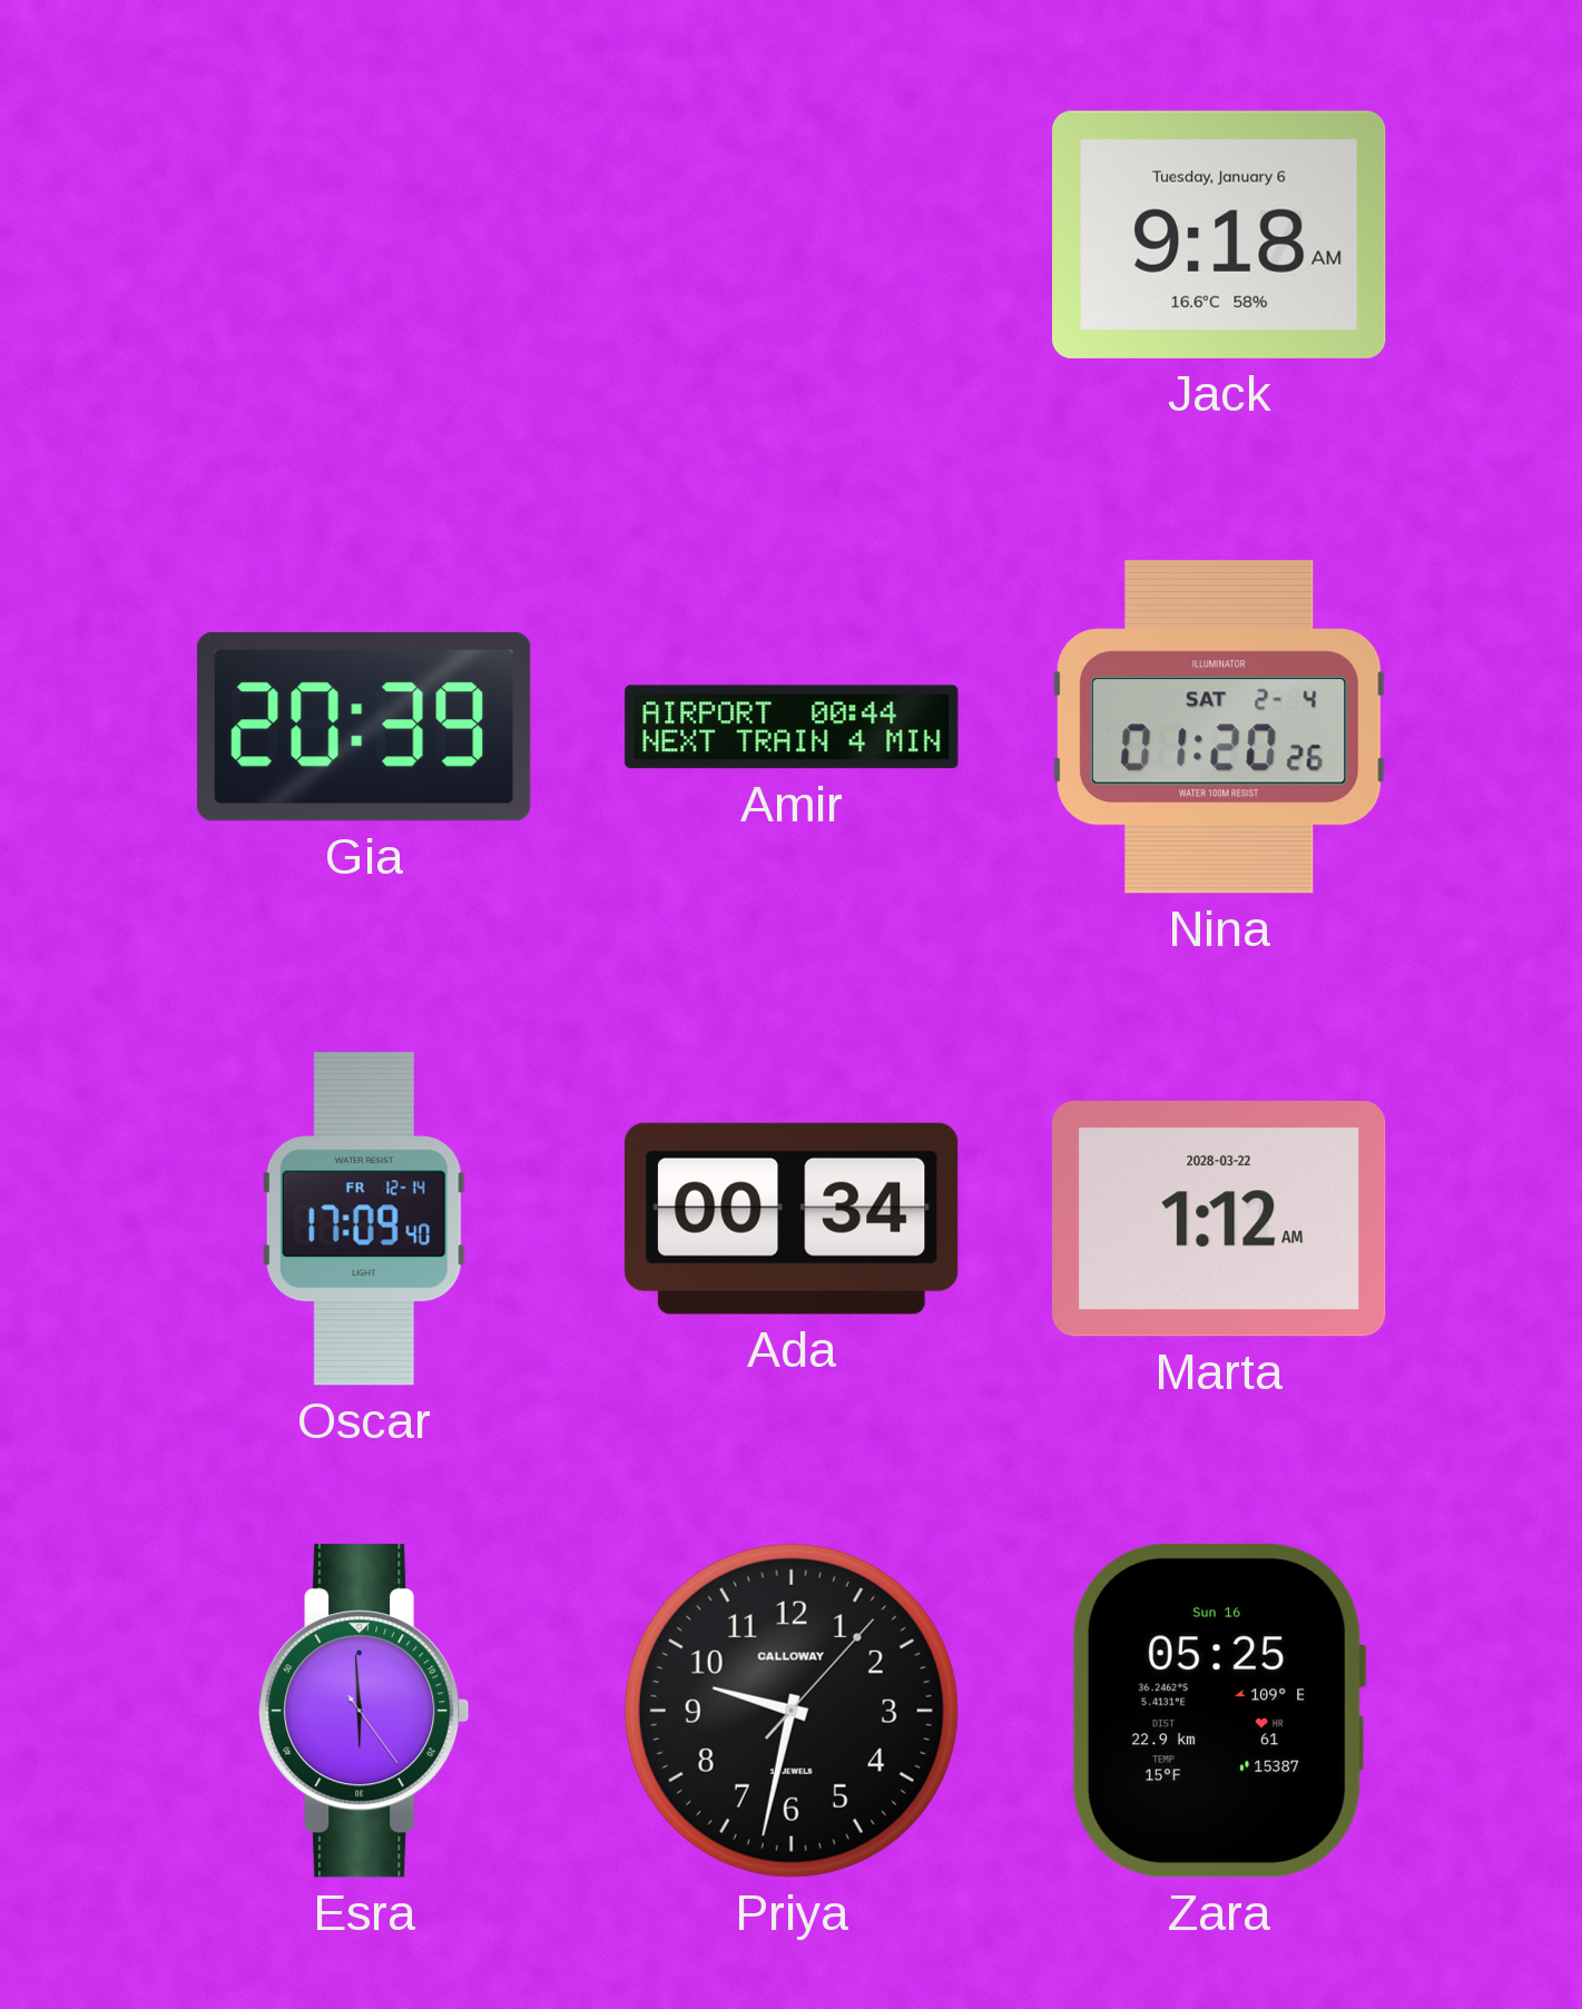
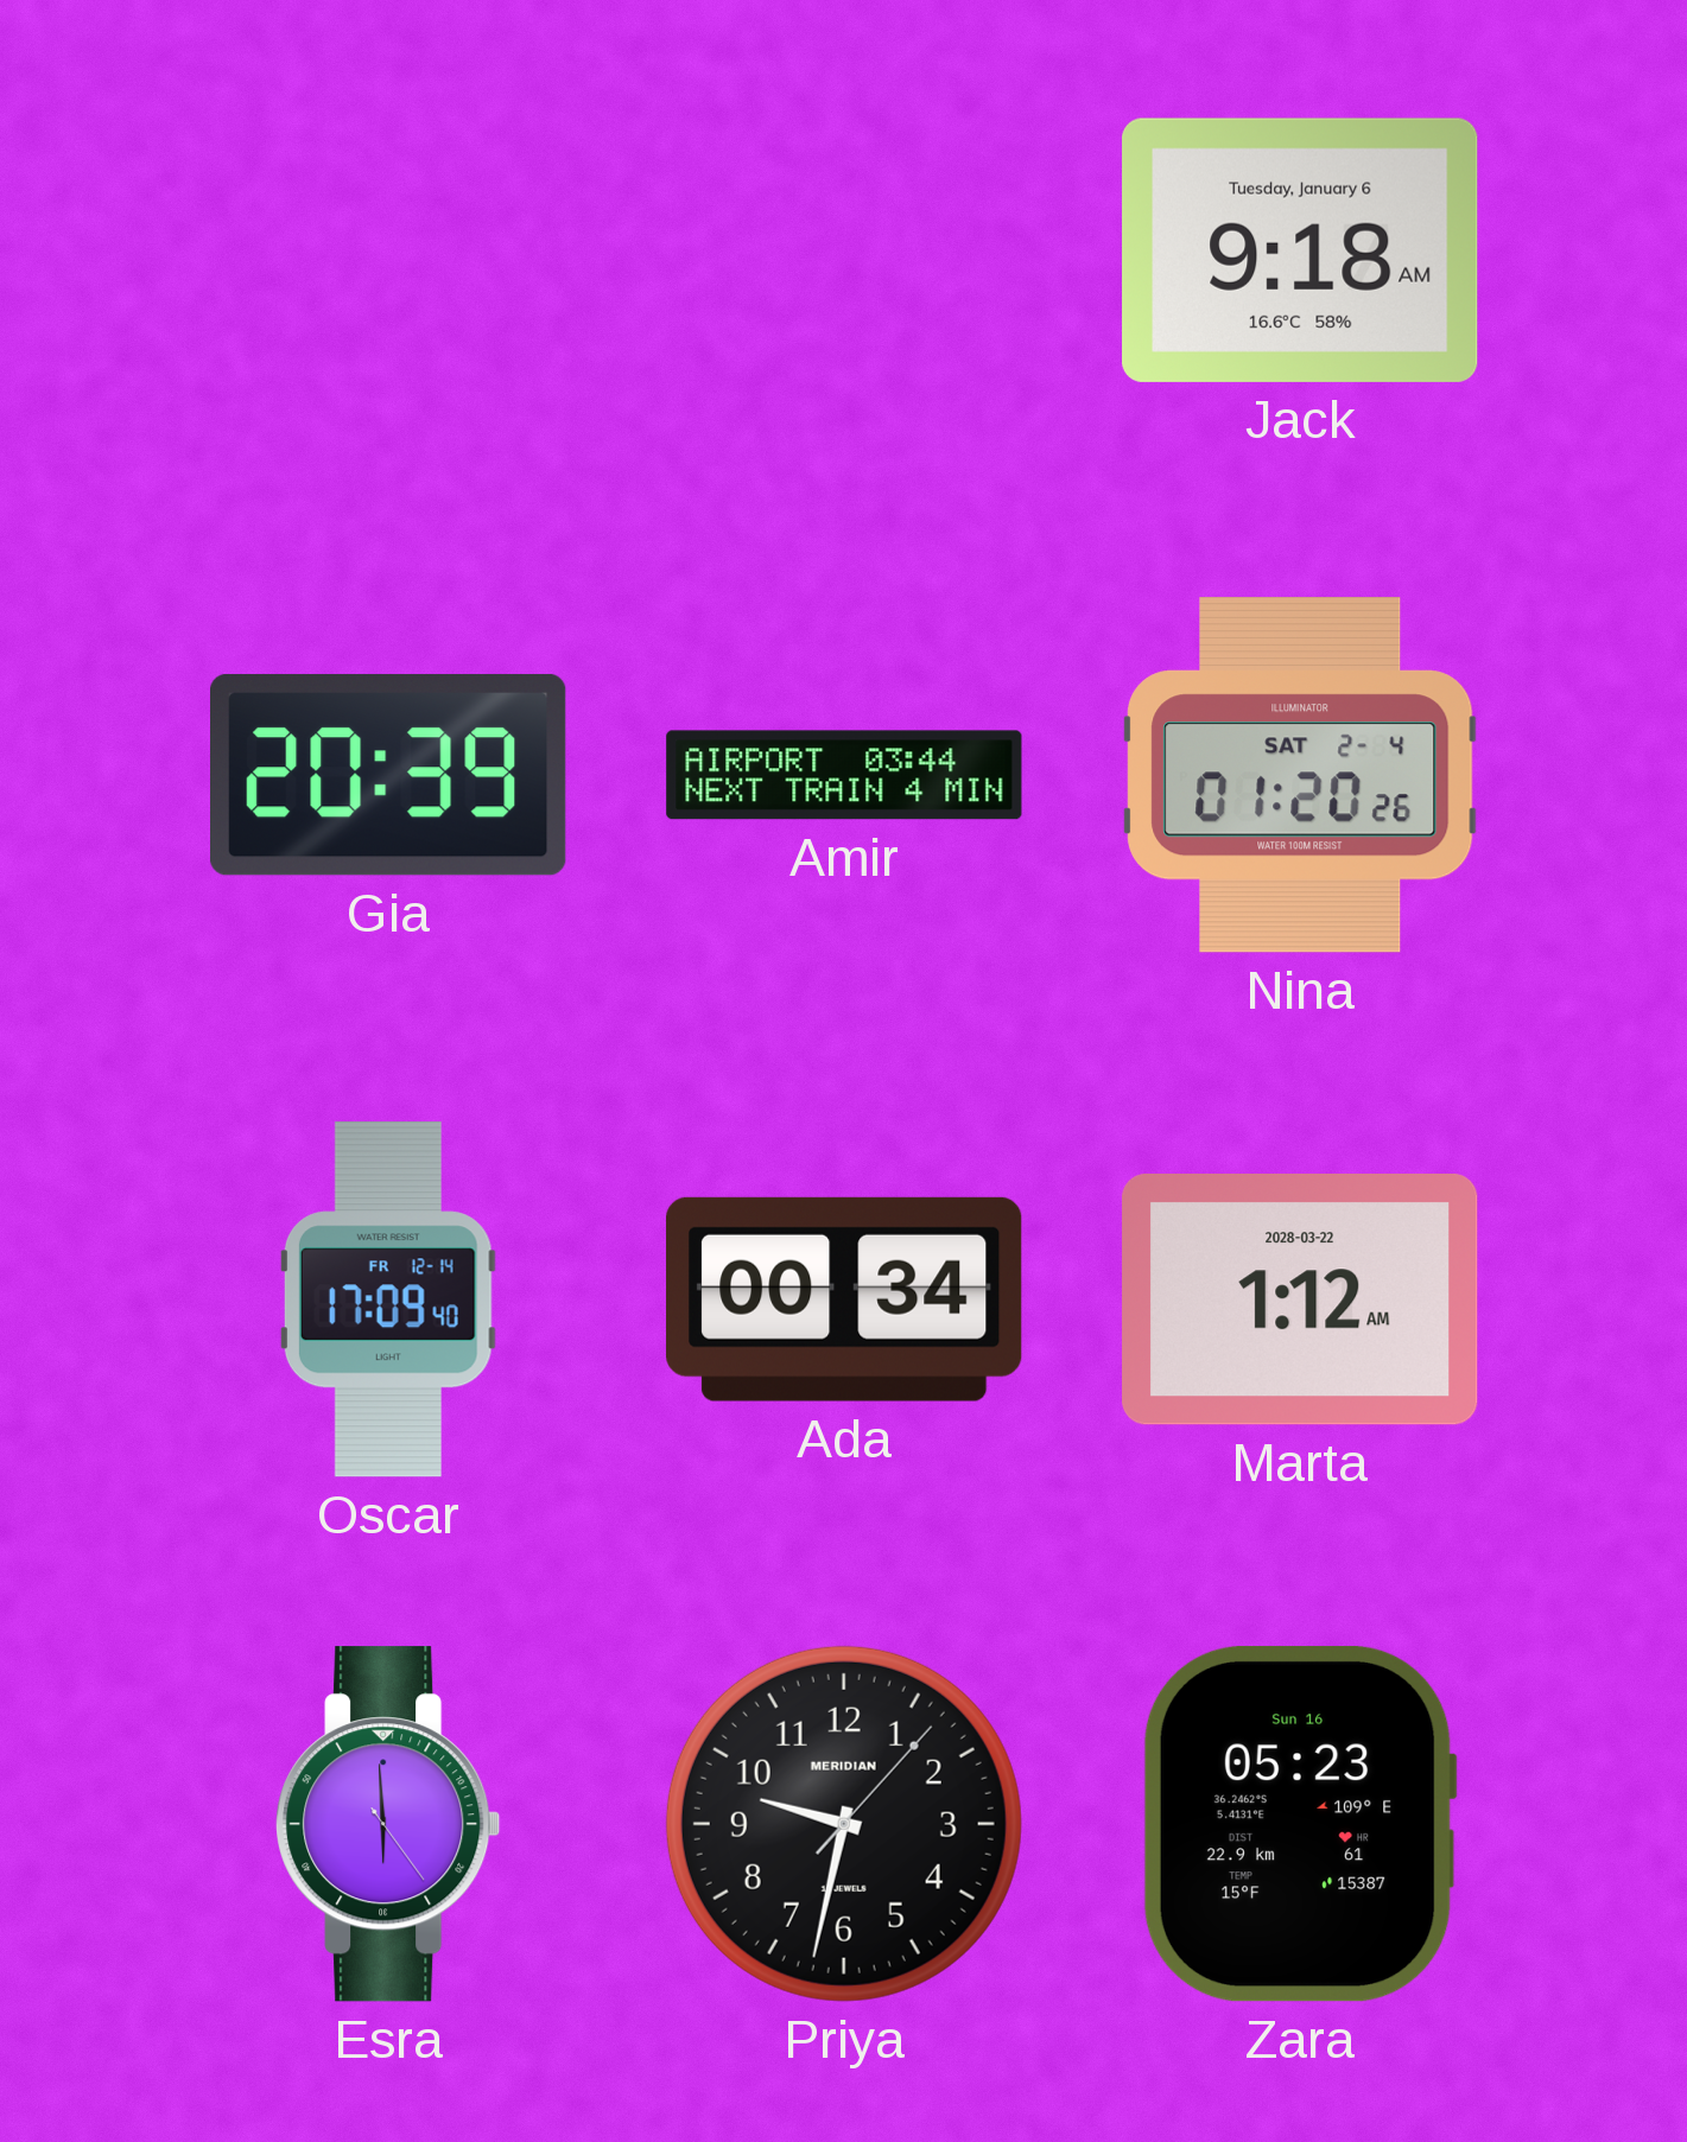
Amir: 00:44 -> 03:44 (844, 775)
Priya brand: CALLOWAY -> MERIDIAN (844, 1824)
Zara: 05:25 -> 05:23 (1300, 1824)
